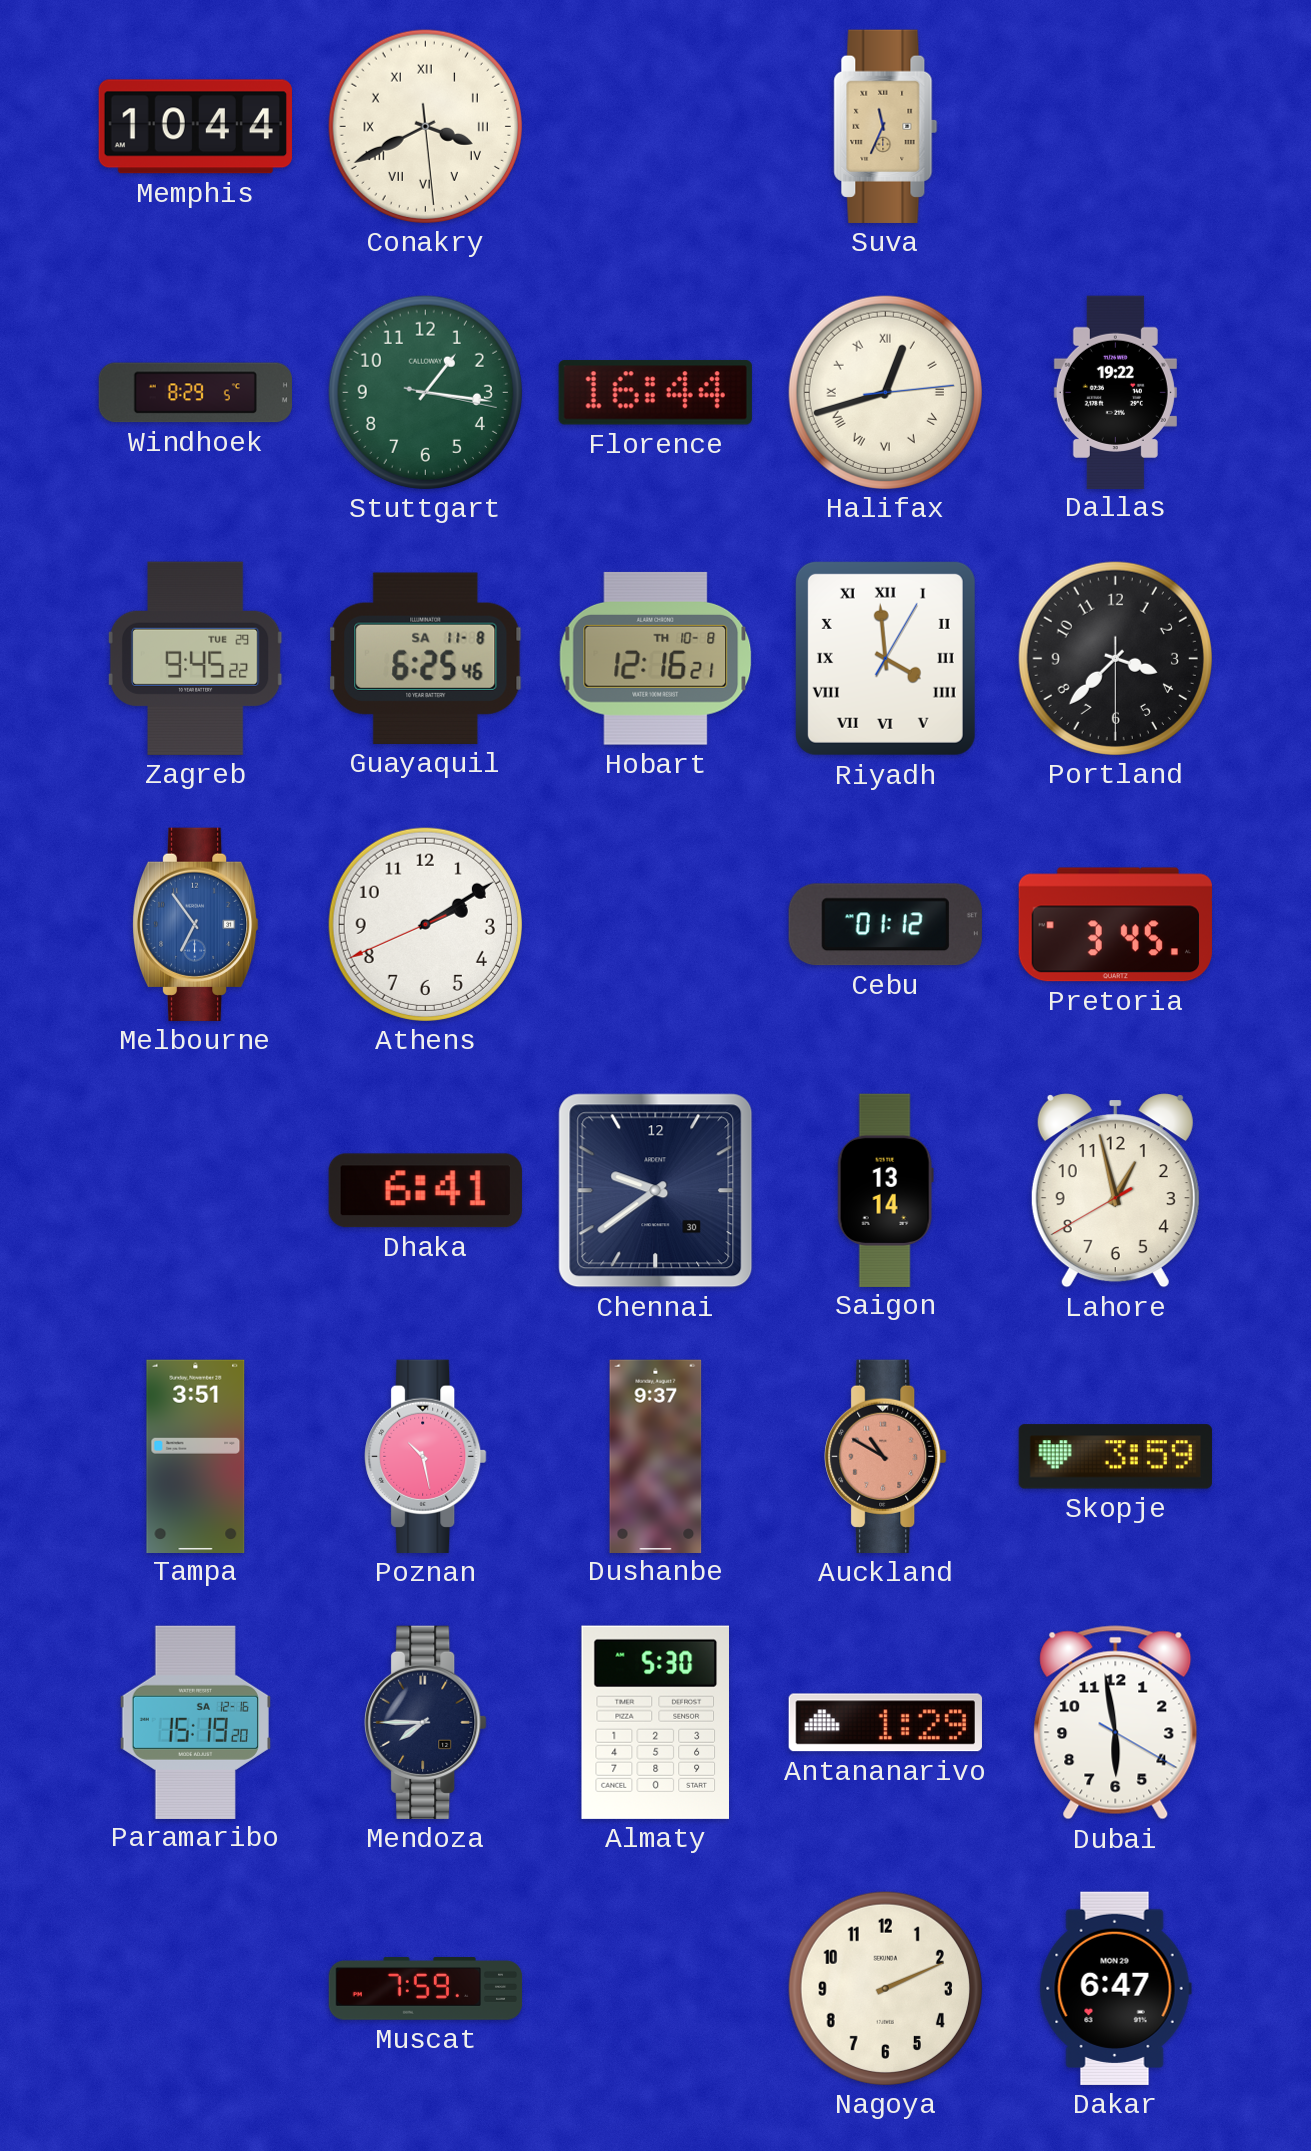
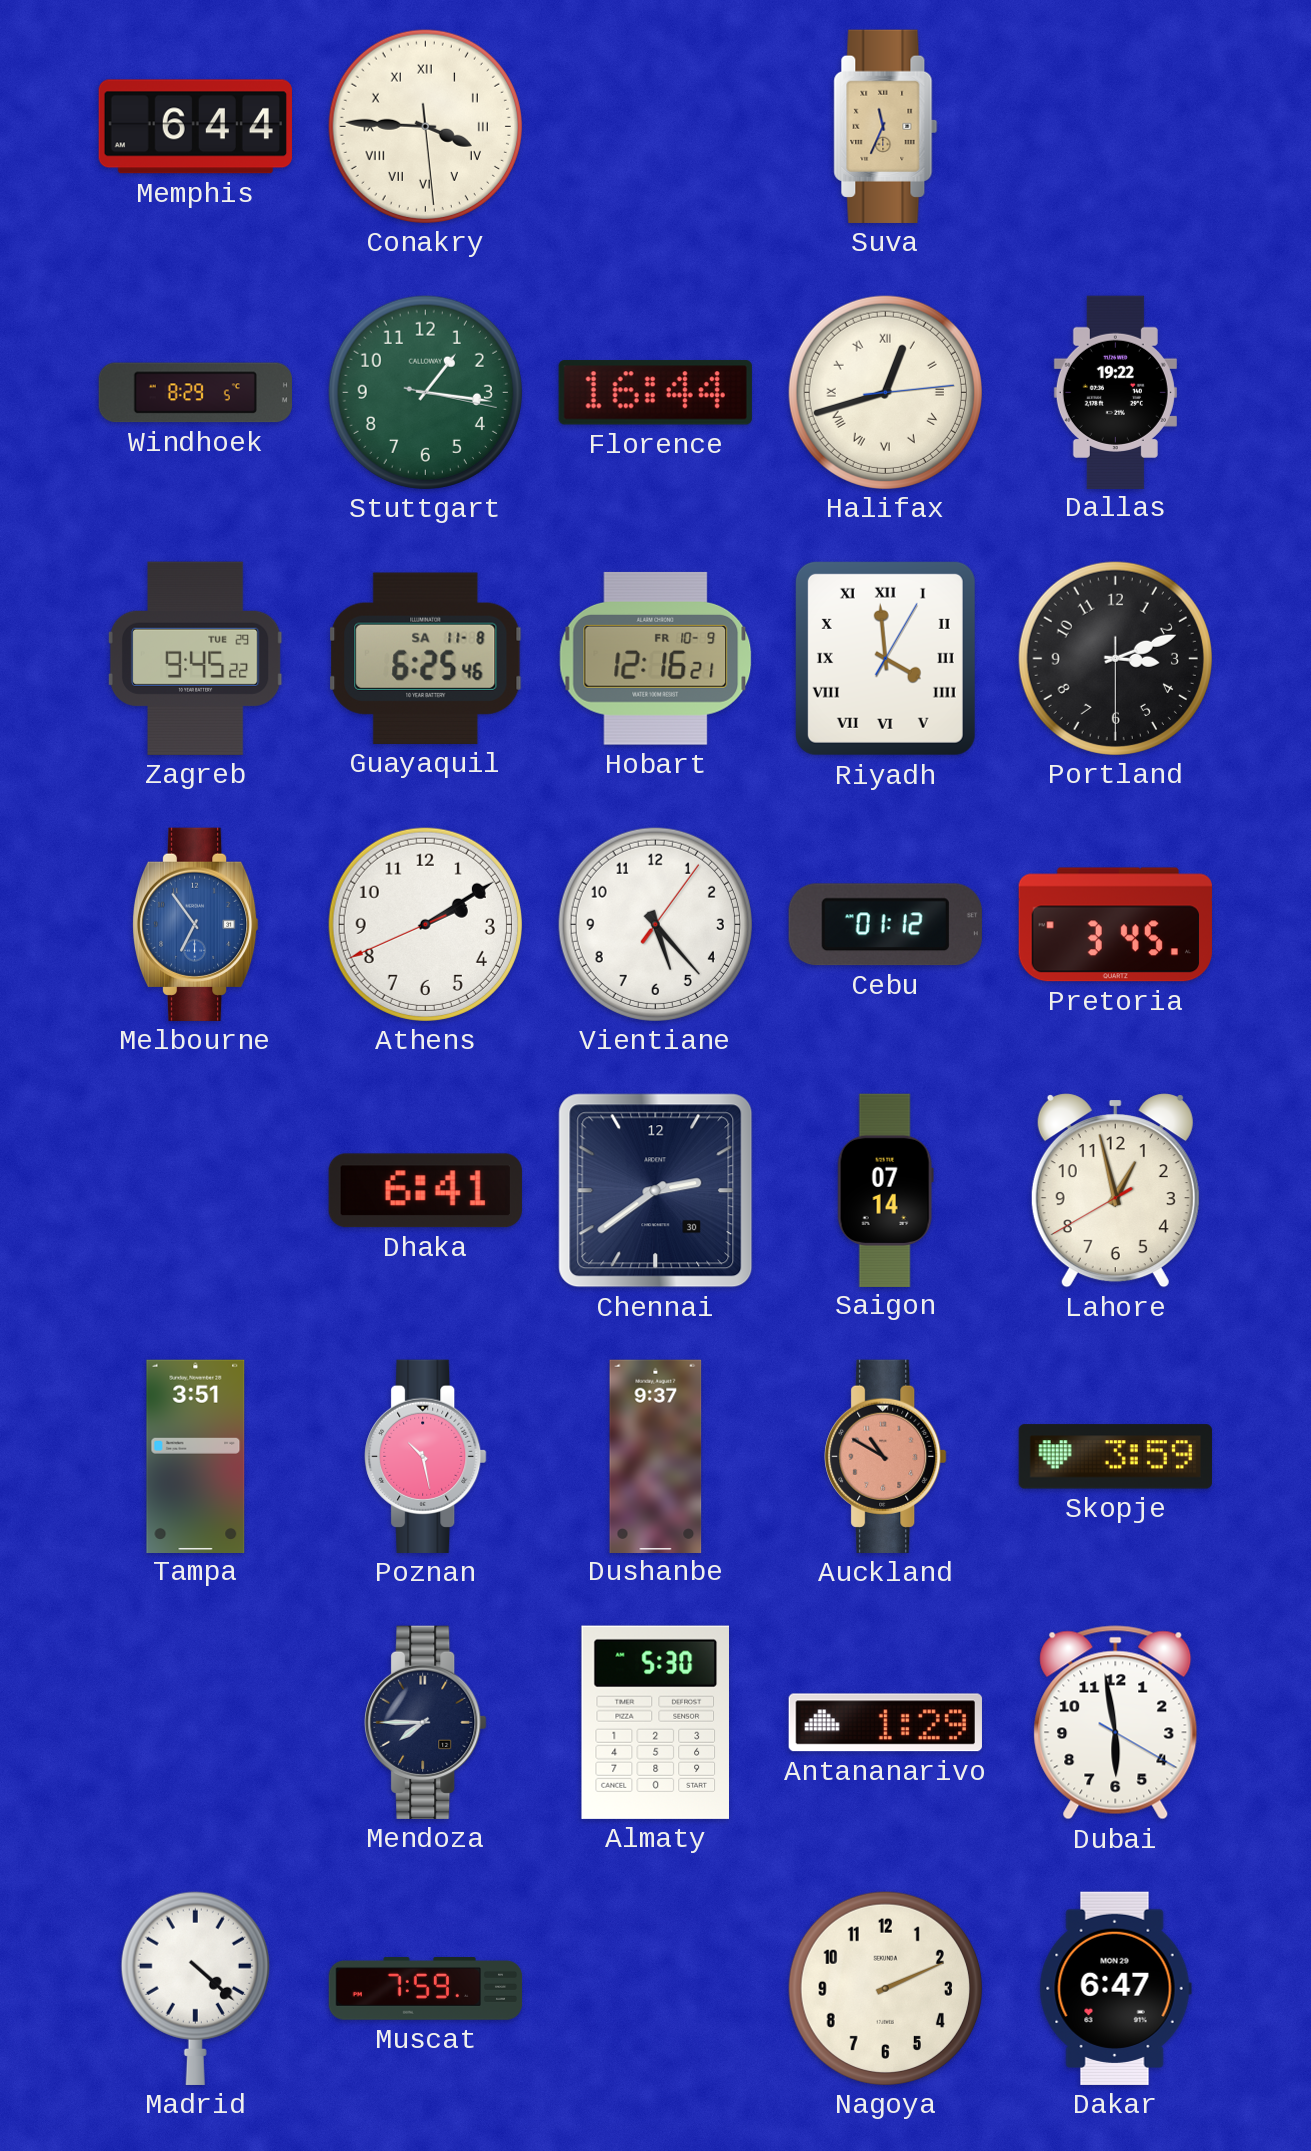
Memphis: 10:44 -> 6:44 (195, 127)
Conakry: 3:40 -> 3:45 (425, 126)
Hobart date: TH 10-8 -> FR 10-9 (656, 658)
Portland: 3:37 -> 3:11 (1115, 658)
Vientiane: none -> 5:23 (655, 924)
Chennai: 9:39 -> 2:39 (656, 1191)
Saigon: 13:14 -> 07:14 (885, 1190)
Paramaribo: 15:19 -> none (195, 1722)
Madrid: none -> 4:22 (195, 1988)
